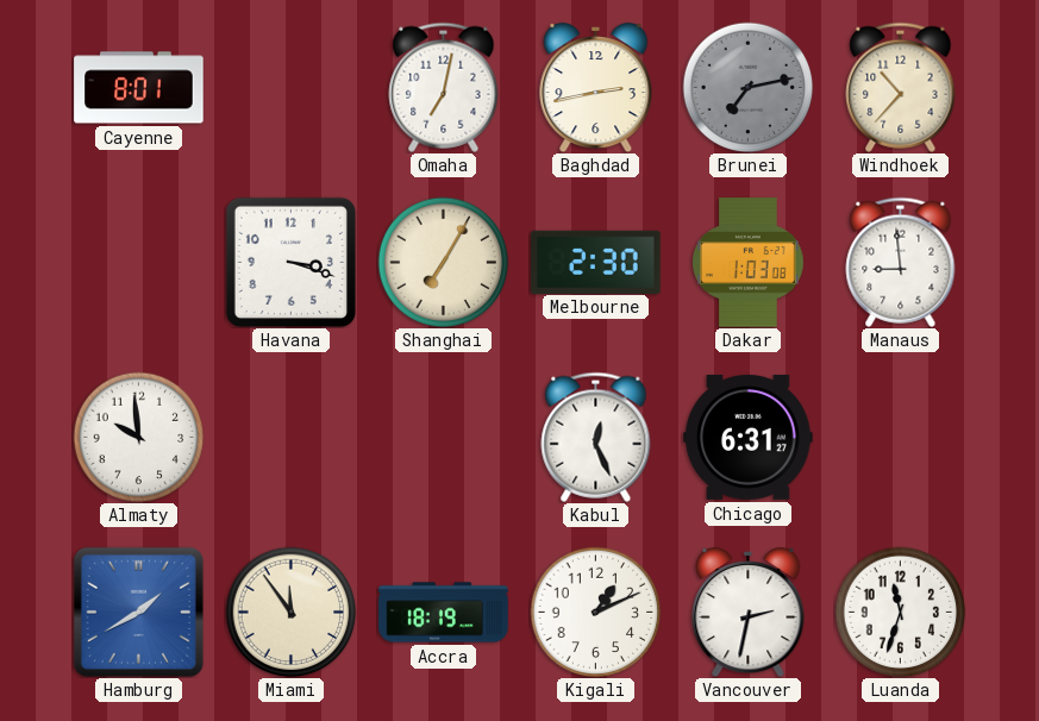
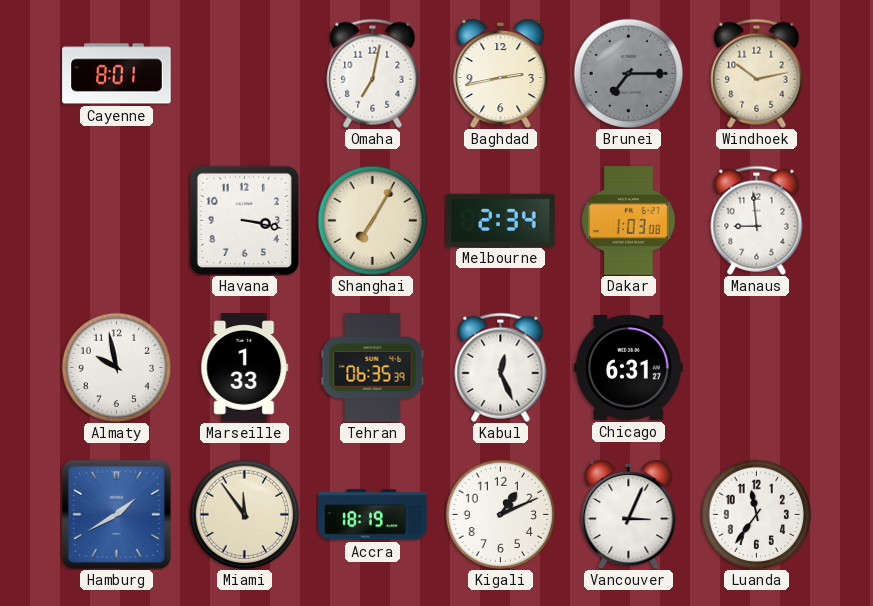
Brunei: 7:13 -> 7:15 (628, 73)
Windhoek: 10:37 -> 10:13 (757, 73)
Havana: 3:18 -> 3:17 (244, 220)
Melbourne: 2:30 -> 2:34 (501, 220)
Almaty: 9:59 -> 9:58 (116, 367)
Marseille: none -> 1:33 (245, 368)
Tehran: none -> 06:35 (373, 368)
Vancouver: 2:32 -> 3:04 (629, 515)
Luanda: 11:33 -> 11:36 (756, 514)
